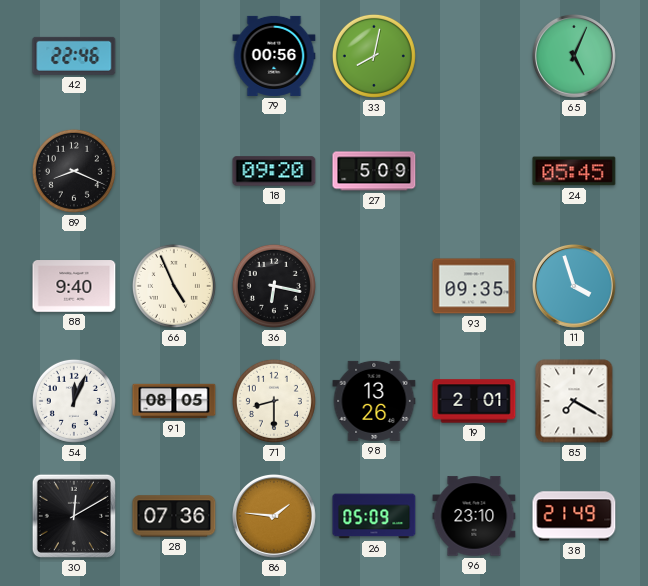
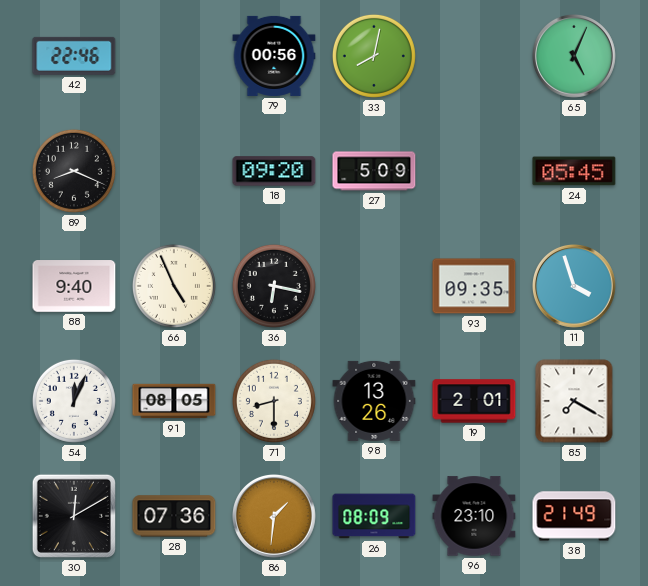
86: 1:46 -> 1:31 (275, 517)
26: 05:09 -> 08:09 (374, 516)
